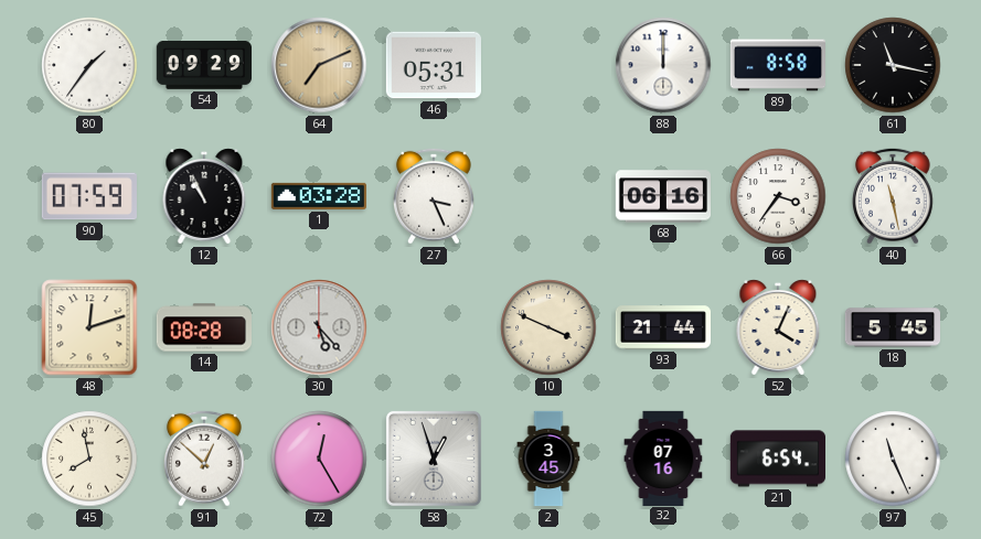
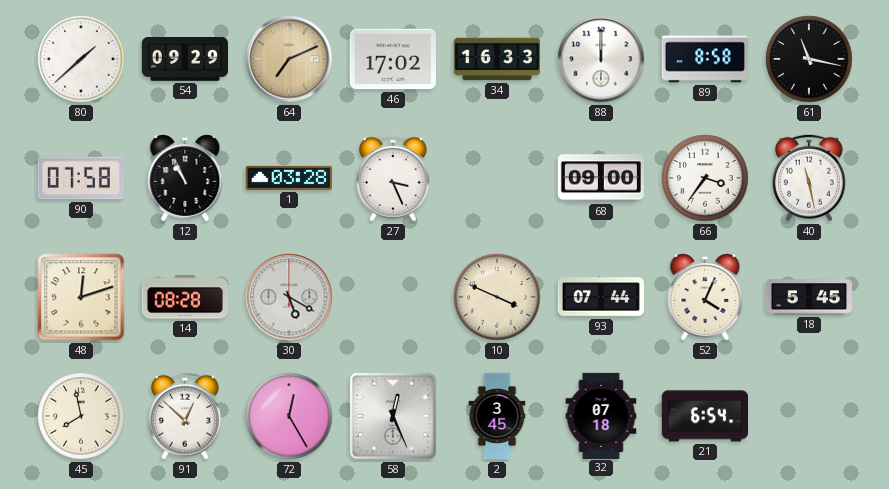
80: 1:36 -> 1:38 (81, 59)
46: 05:31 -> 17:02 (393, 59)
34: none -> 16:33 (496, 59)
90: 07:59 -> 07:58 (81, 178)
68: 06:16 -> 09:00 (600, 178)
30: 5:23 -> 5:20 (289, 297)
93: 21:44 -> 07:44 (600, 297)
58: 12:57 -> 12:26 (393, 416)
32: 07:16 -> 07:18 (601, 415)
97: 11:26 -> none (893, 459)
